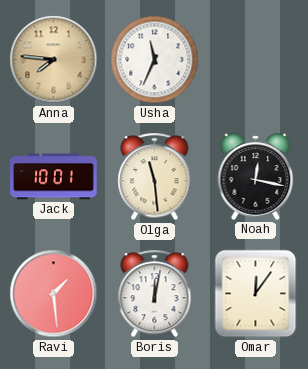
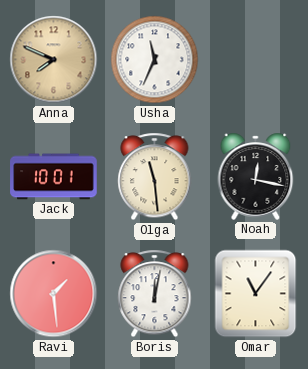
Anna: 7:46 -> 7:49 (54, 60)
Omar: 12:06 -> 11:06 (256, 294)
